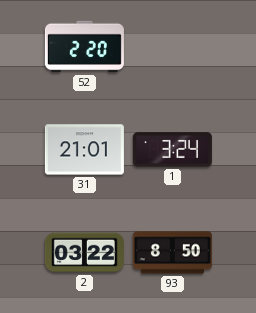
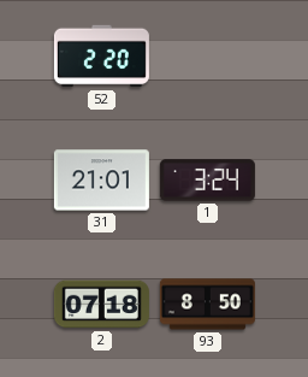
2: 03:22 -> 07:18 (101, 305)
